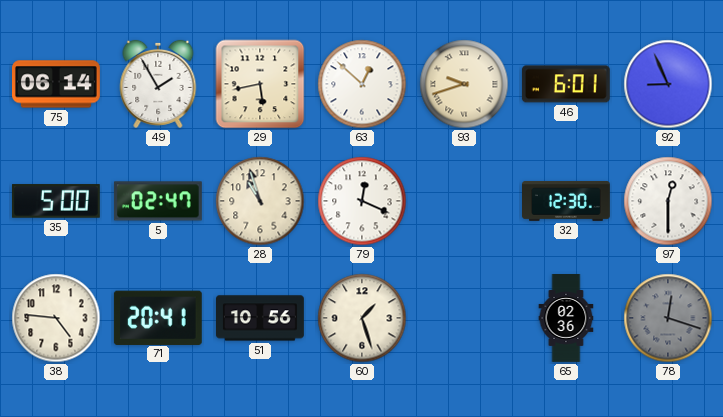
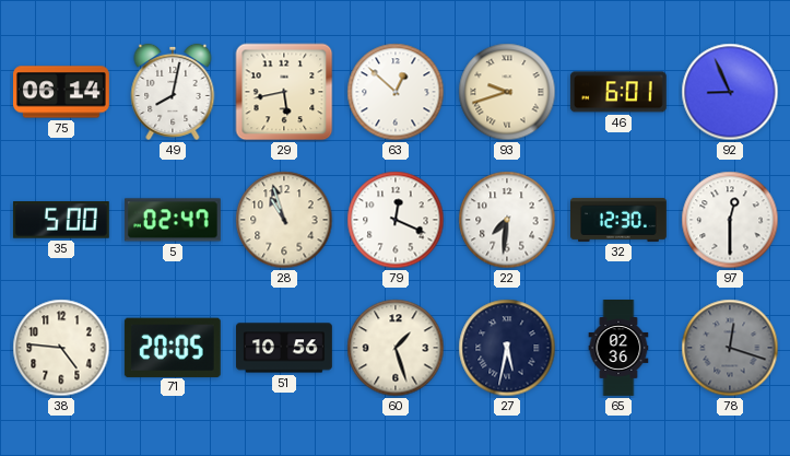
49: 1:55 -> 8:02 (173, 92)
22: none -> 7:31 (507, 220)
71: 20:41 -> 20:05 (173, 347)
27: none -> 5:32 (507, 348)
